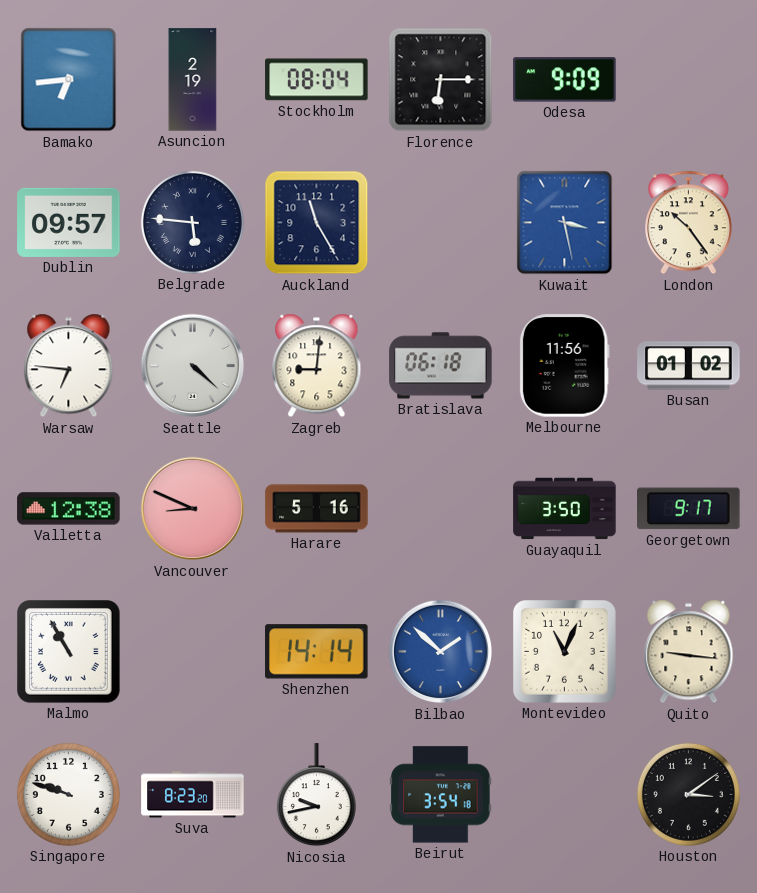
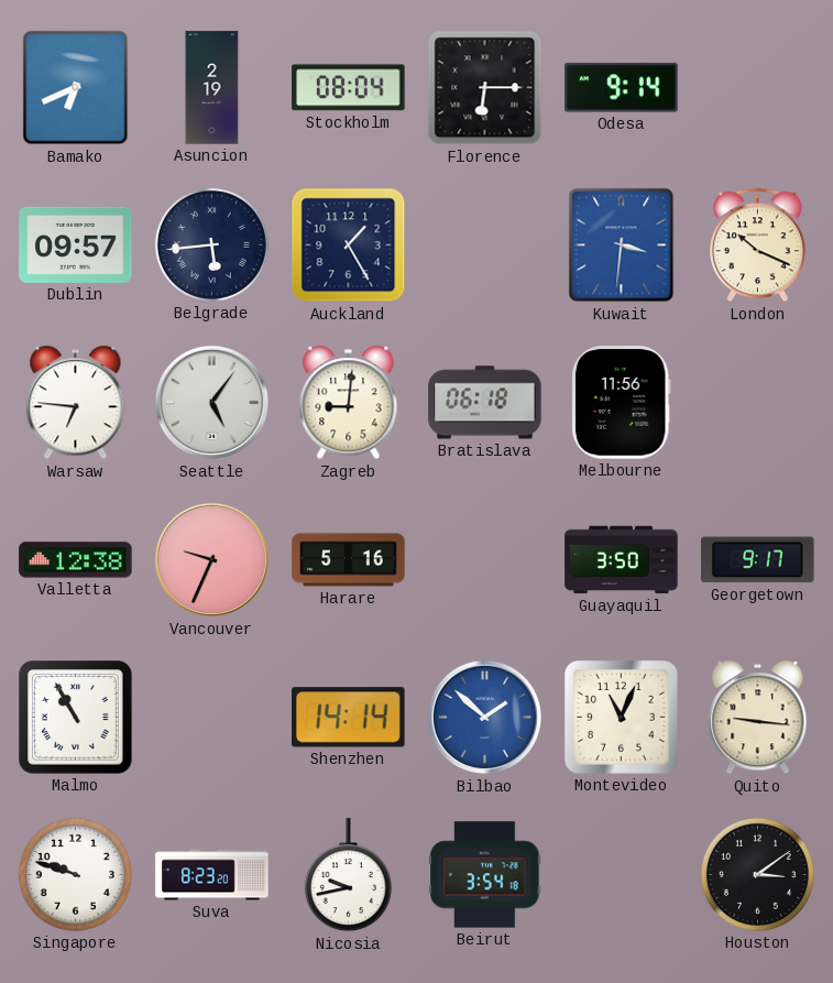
Bamako: 6:44 -> 6:41 (76, 88)
Odesa: 9:09 -> 9:14 (622, 88)
Belgrade: 5:46 -> 5:44 (211, 244)
Auckland: 11:25 -> 1:25 (349, 245)
Kuwait: 3:28 -> 3:31 (622, 245)
London: 10:24 -> 10:19 (758, 245)
Seattle: 4:22 -> 5:06 (212, 403)
Busan: 01:02 -> none (689, 366)
Vancouver: 8:49 -> 9:34 (212, 560)
